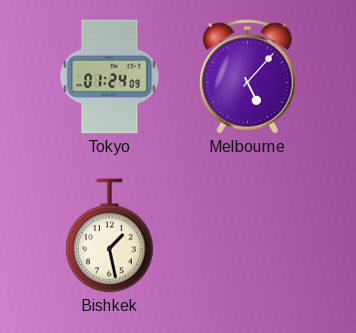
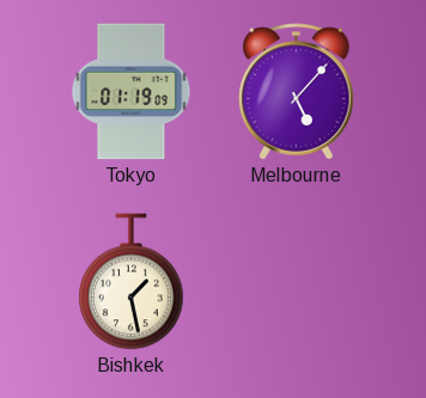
Tokyo: 01:24 -> 01:19 (132, 92)
